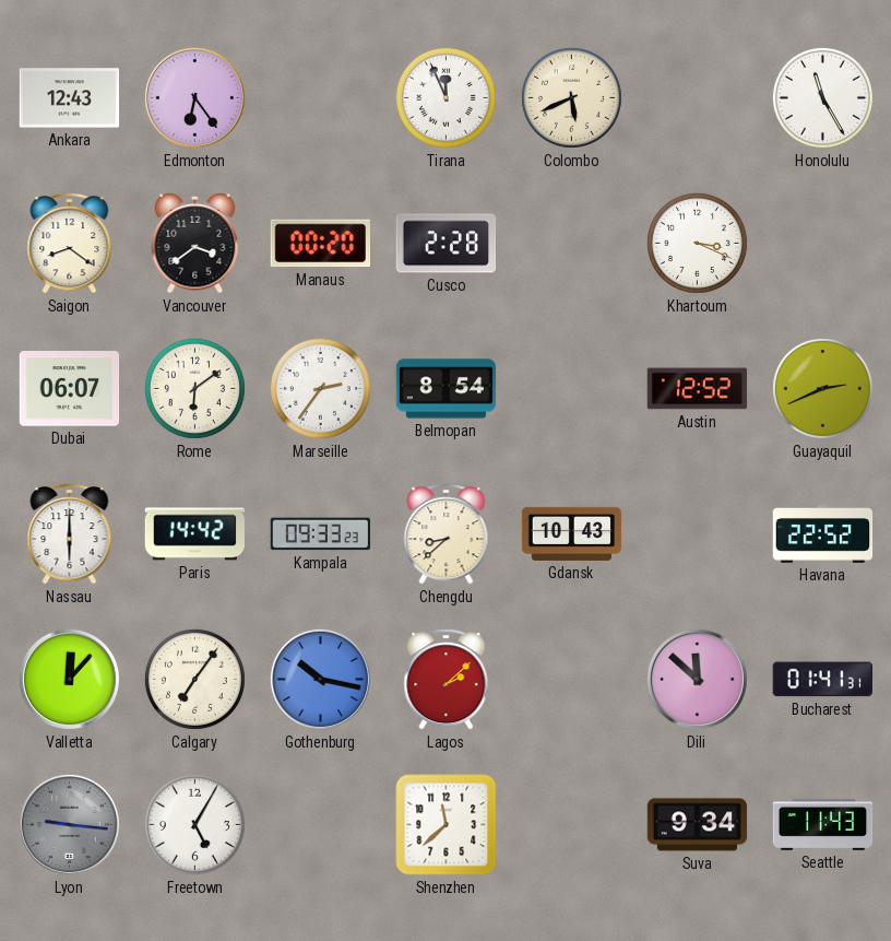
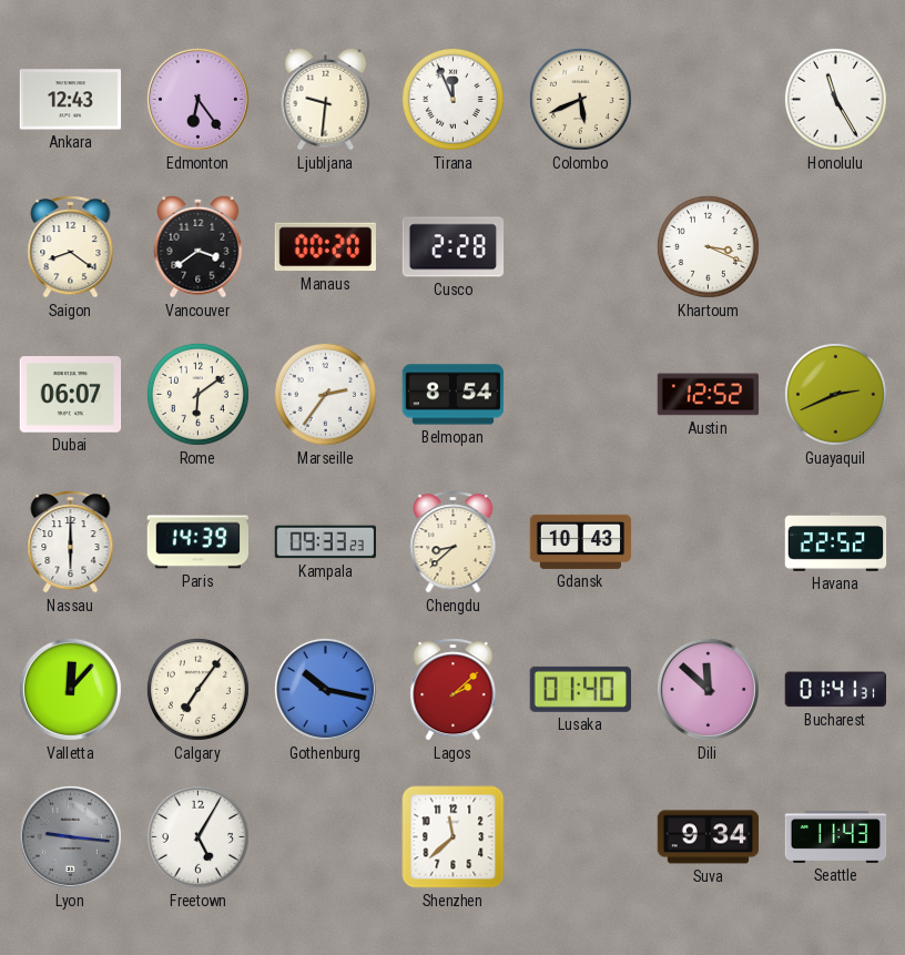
Ljubljana: none -> 9:31 (326, 99)
Paris: 14:42 -> 14:39 (199, 542)
Lusaka: none -> 01:40 (580, 689)
